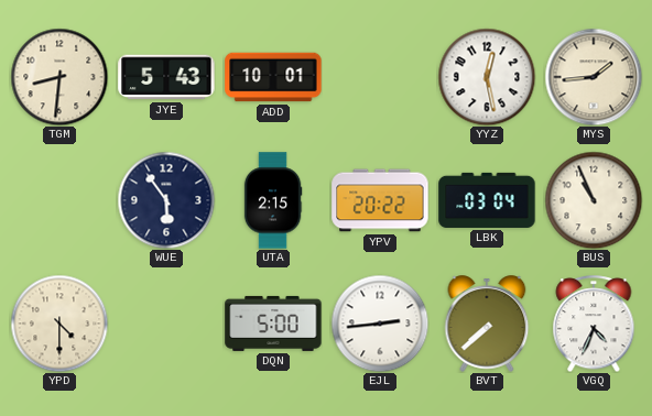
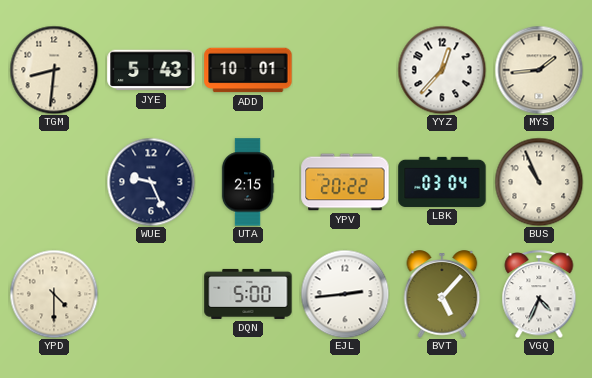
YYZ: 12:28 -> 12:37 (442, 70)
WUE: 5:54 -> 9:26 (151, 182)
BVT: 7:38 -> 5:07 (442, 294)
